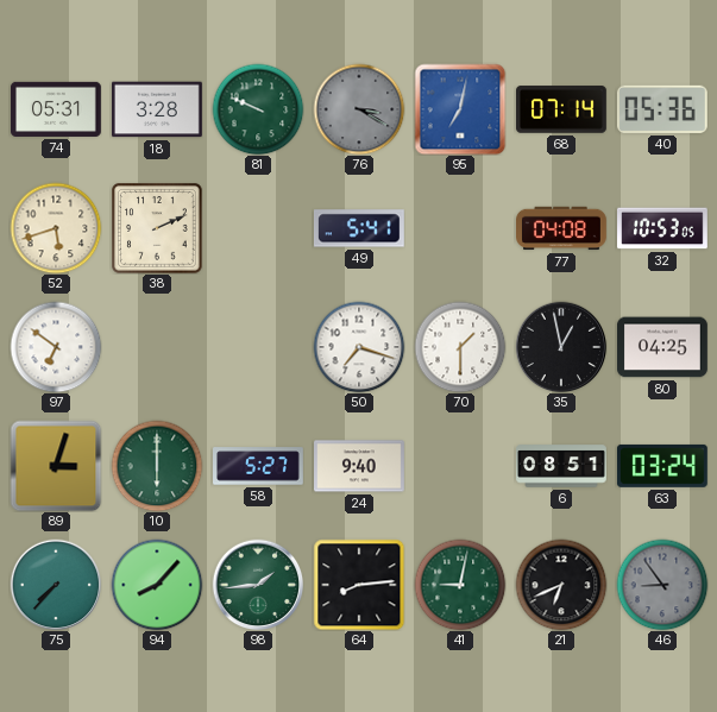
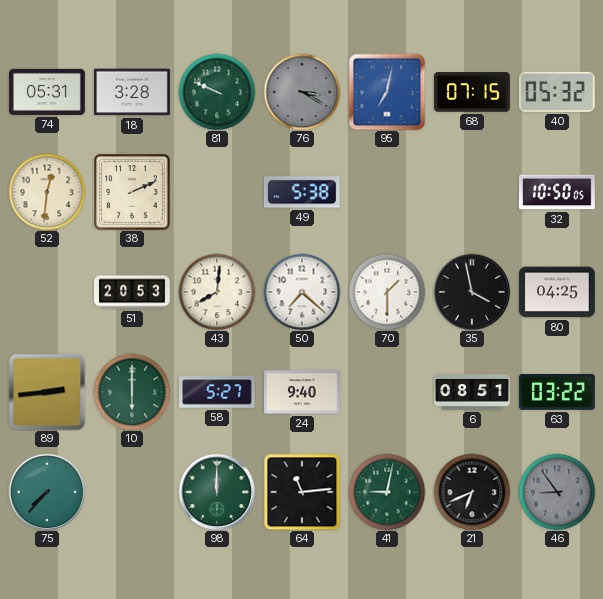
68: 07:14 -> 07:15 (473, 92)
40: 05:36 -> 05:32 (557, 92)
52: 5:42 -> 12:31 (47, 192)
49: 5:41 -> 5:38 (302, 192)
77: 04:08 -> none (562, 228)
32: 10:53 -> 10:50 (558, 192)
97: 6:51 -> none (56, 347)
51: none -> 20:53 (133, 292)
43: none -> 8:01 (217, 292)
50: 7:18 -> 7:22 (302, 292)
35: 12:58 -> 3:58 (472, 292)
89: 3:03 -> 2:44 (47, 392)
63: 03:24 -> 03:22 (557, 392)
94: 8:07 -> none (157, 585)
98: 1:44 -> 12:00 (217, 492)
64: 8:14 -> 11:14 (302, 492)
